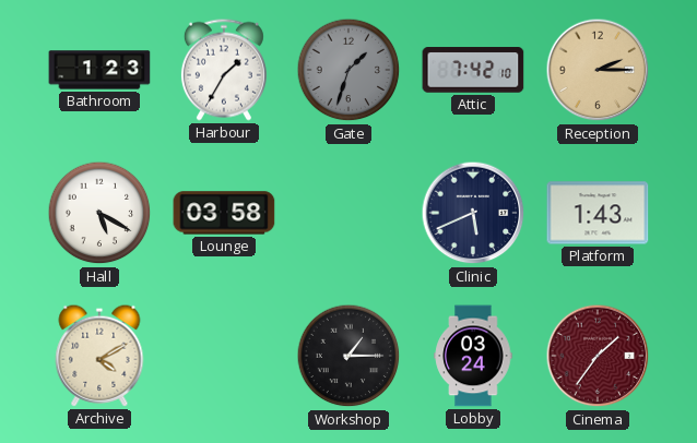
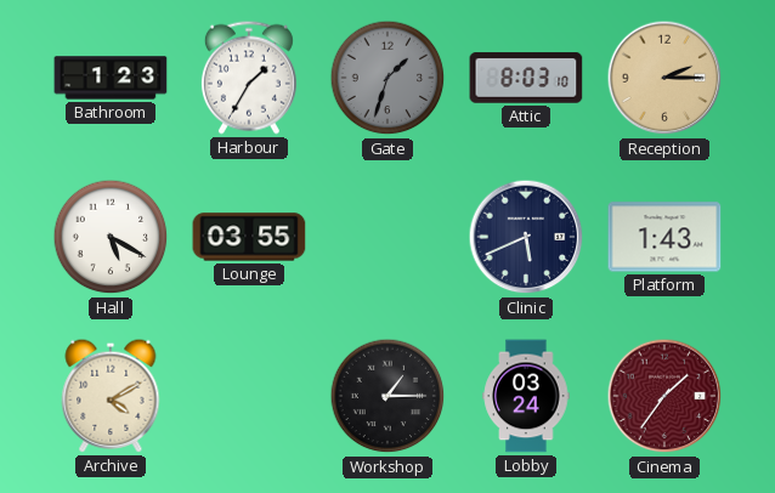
Attic: 7:42 -> 8:03 (526, 78)
Lounge: 03:58 -> 03:55 (249, 237)
